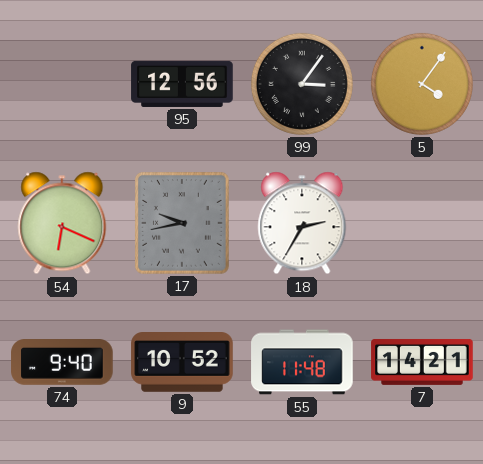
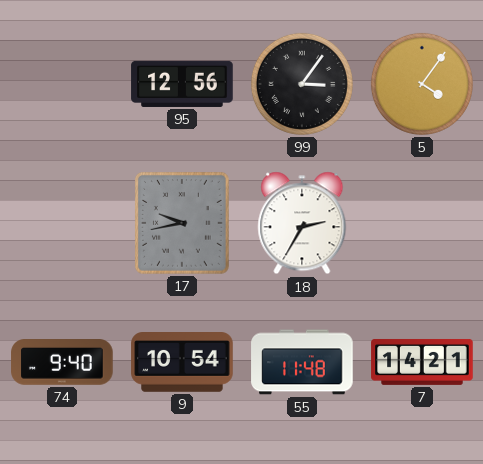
54: 6:19 -> none (62, 223)
9: 10:52 -> 10:54 (182, 362)
